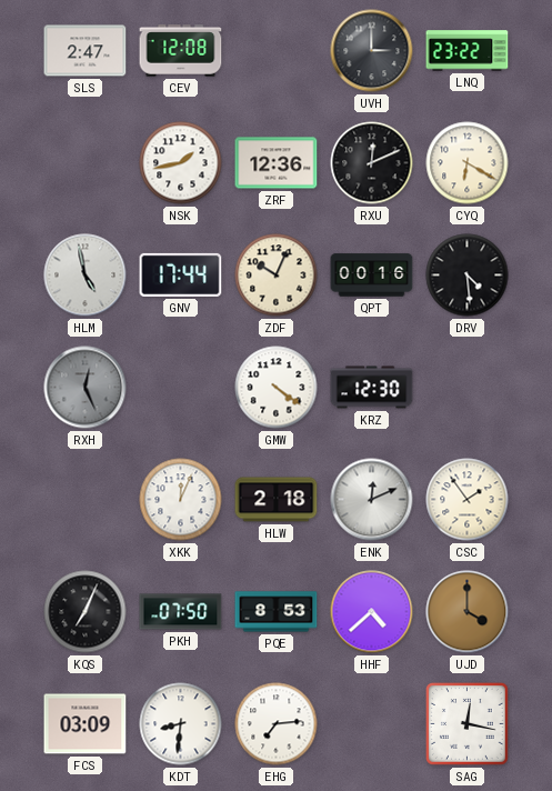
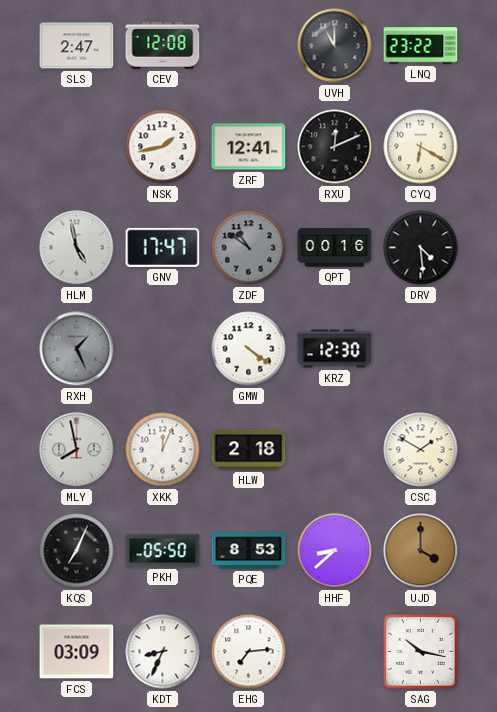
UVH: 3:00 -> 11:00 (335, 46)
ZRF: 12:36 -> 12:41 (249, 147)
GNV: 17:44 -> 17:47 (163, 247)
ZDF: 10:04 -> 10:51 (249, 248)
ZDF dial: cream -> grey (249, 248)
RXH: 12:26 -> 1:26 (77, 349)
MLY: none -> 7:58 (77, 450)
ENK: 12:11 -> none (372, 500)
CSC: 1:54 -> 1:50 (421, 450)
PKH: 07:50 -> 05:50 (163, 551)
HHF: 4:38 -> 8:38 (335, 551)
KDT: 8:31 -> 8:34 (163, 652)
SAG: 12:17 -> 10:17 (421, 652)
